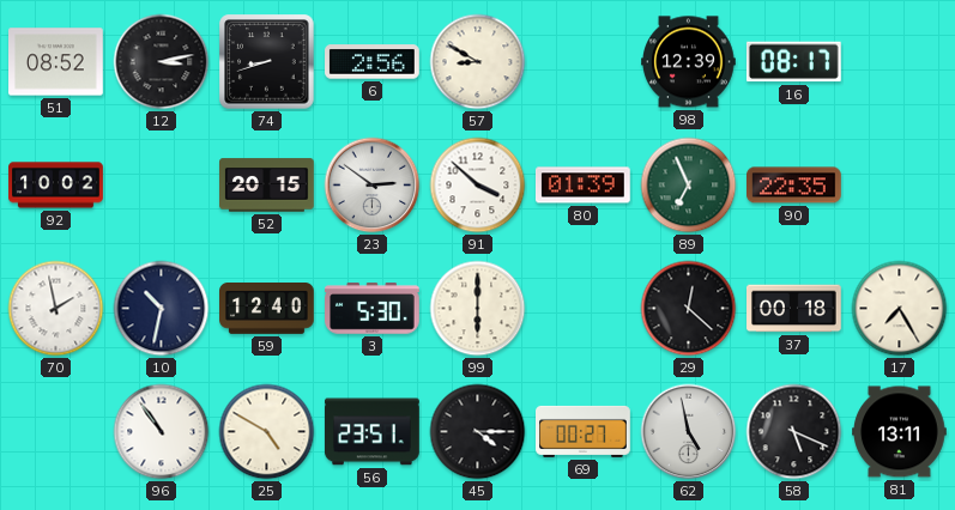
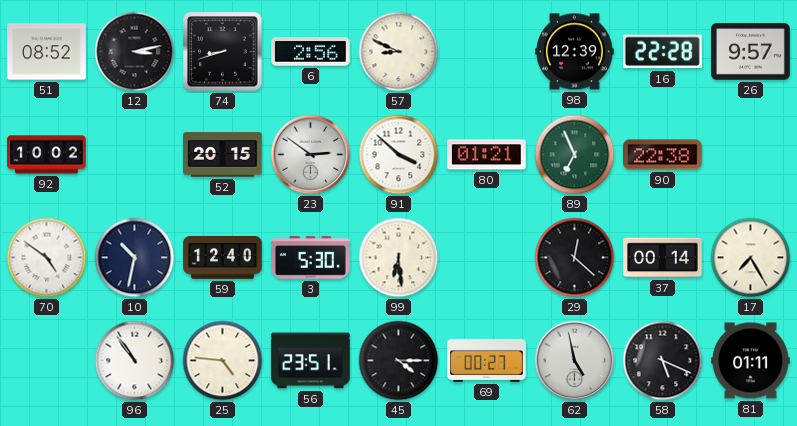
57: 8:50 -> 8:49 (399, 52)
16: 08:17 -> 22:28 (662, 52)
26: none -> 9:57 (751, 52)
80: 01:39 -> 01:21 (487, 155)
90: 22:35 -> 22:38 (663, 155)
70: 1:58 -> 4:51 (47, 258)
99: 6:00 -> 6:29 (399, 258)
37: 00:18 -> 00:14 (663, 258)
25: 4:50 -> 4:46 (223, 361)
81: 13:11 -> 01:11 (751, 361)
